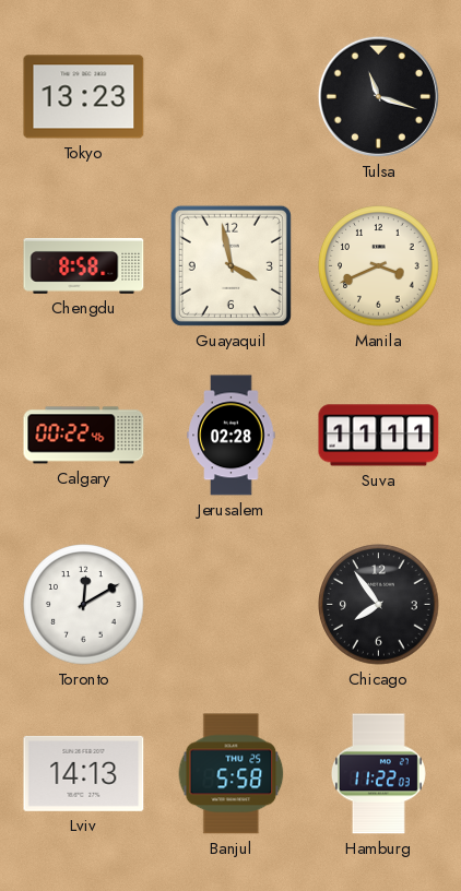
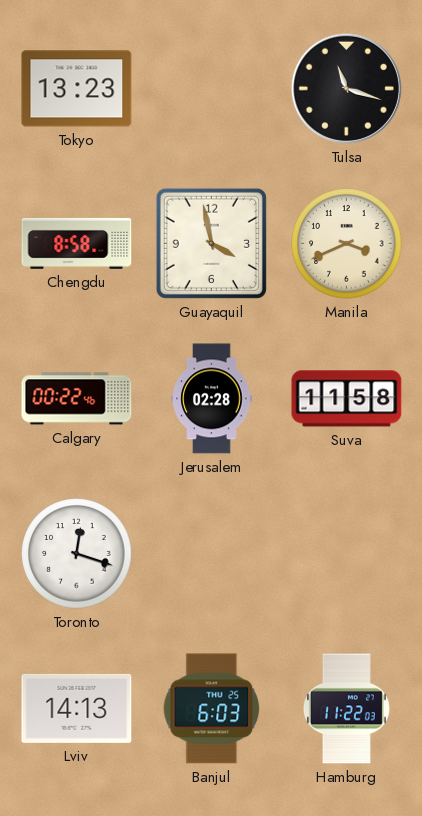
Suva: 11:11 -> 11:58 (347, 399)
Toronto: 12:10 -> 12:18 (77, 554)
Chicago: 7:54 -> none (379, 605)
Banjul: 5:58 -> 6:03 (212, 709)
